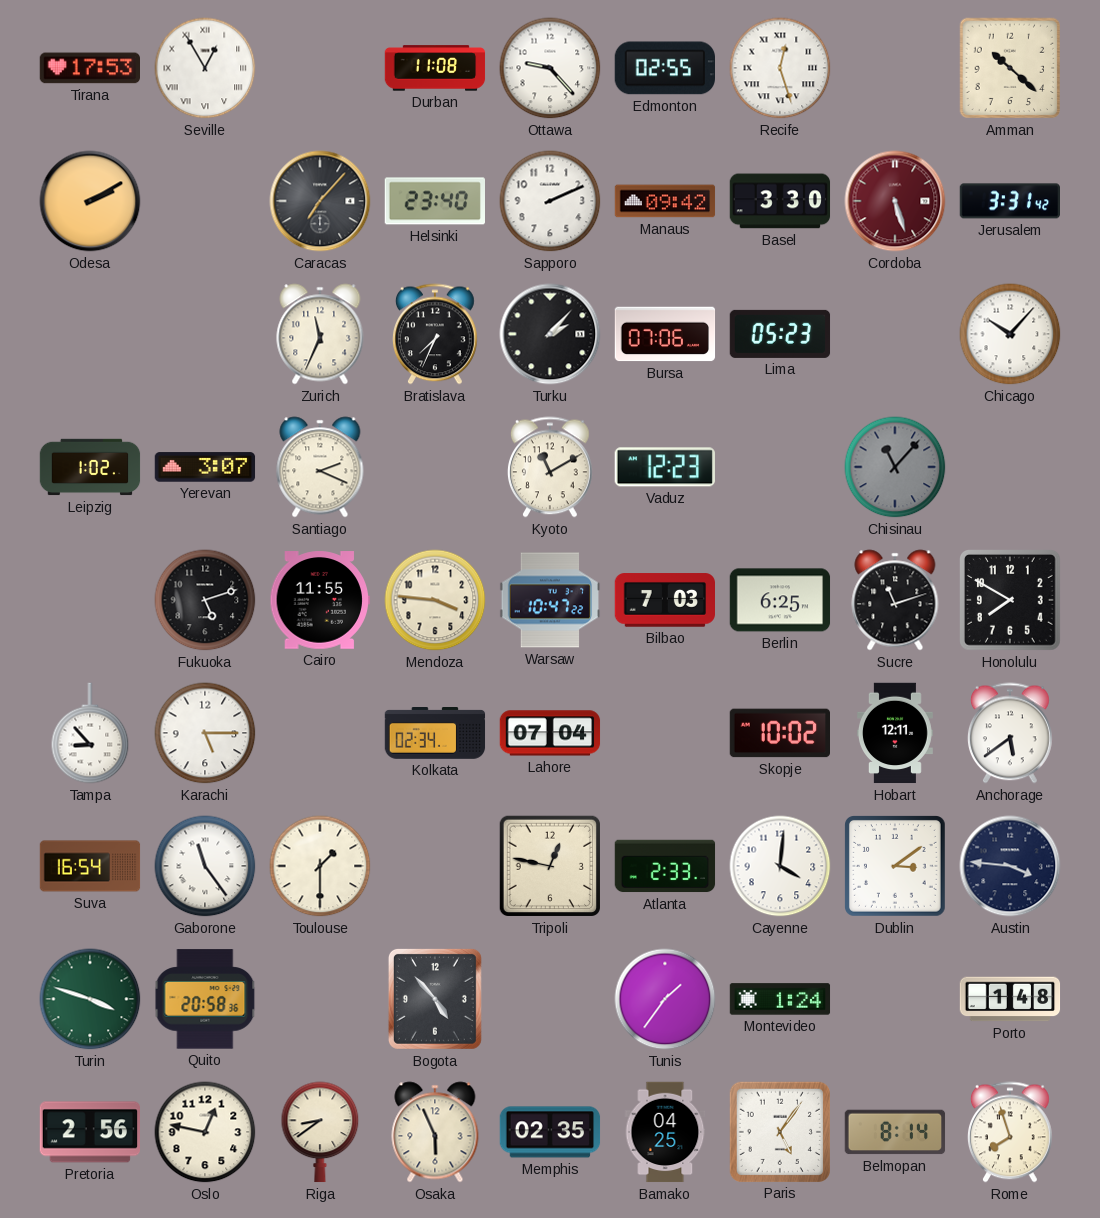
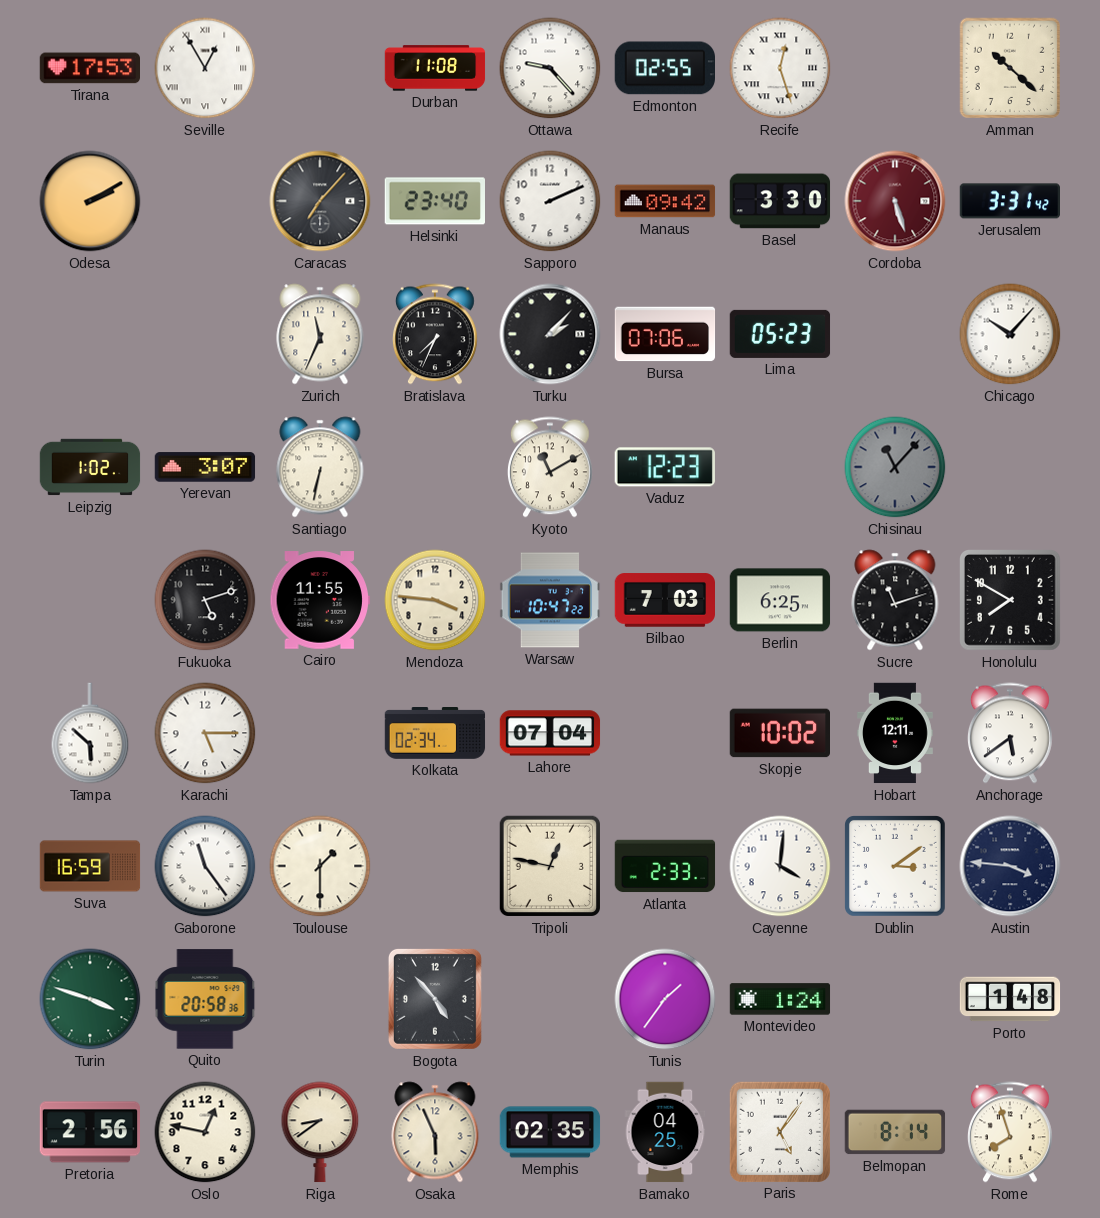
Santiago: 2:19 -> 6:32 (320, 467)
Tampa: 8:53 -> 5:52 (90, 733)
Suva: 16:54 -> 16:59 (90, 866)
